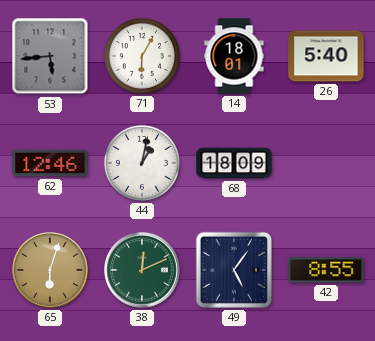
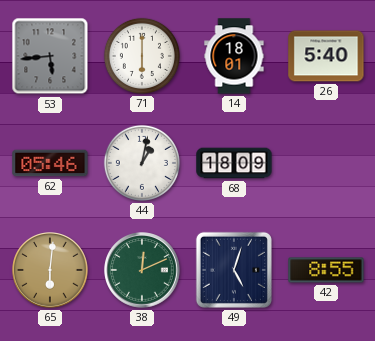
71: 6:05 -> 6:00 (142, 56)
62: 12:46 -> 05:46 (50, 163)
65: 6:03 -> 6:01 (50, 270)
49: 5:06 -> 5:03 (234, 270)
